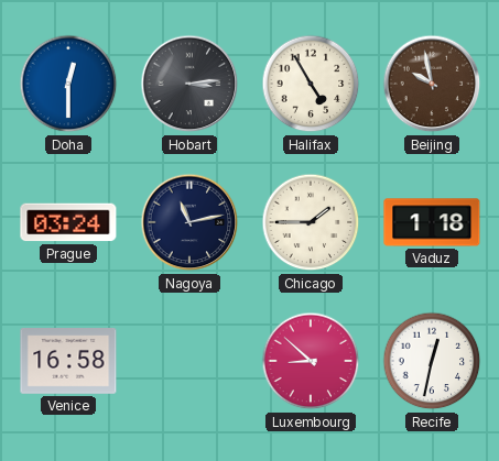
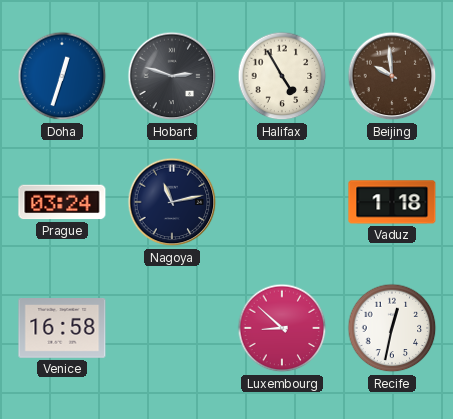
Doha: 12:30 -> 12:33 (62, 76)
Hobart: 3:14 -> 2:48 (172, 76)
Beijing: 9:58 -> 9:59 (392, 76)
Chicago: 1:45 -> none (311, 222)
